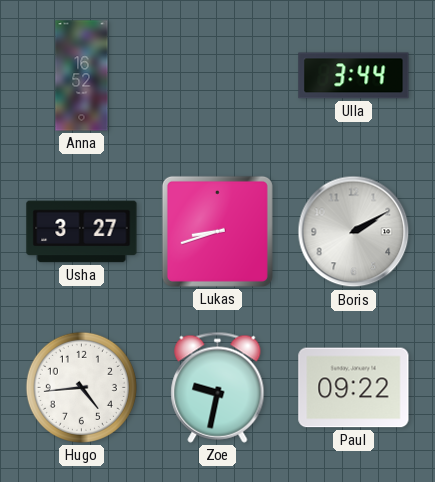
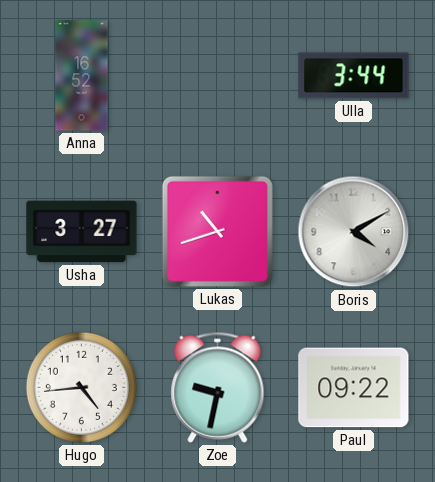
Lukas: 8:42 -> 10:42 (217, 231)
Boris: 2:10 -> 4:10 (354, 232)
